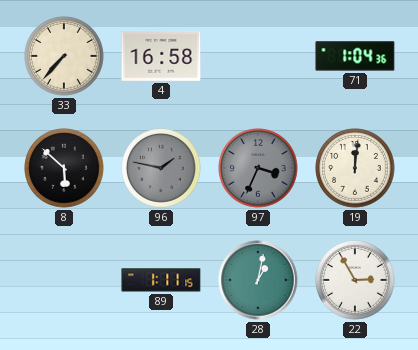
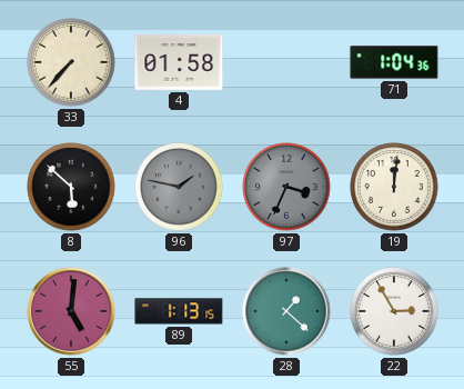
4: 16:58 -> 01:58 (179, 62)
55: none -> 5:01 (71, 311)
89: 1:11 -> 1:13 (179, 311)
28: 1:02 -> 1:22 (286, 311)
